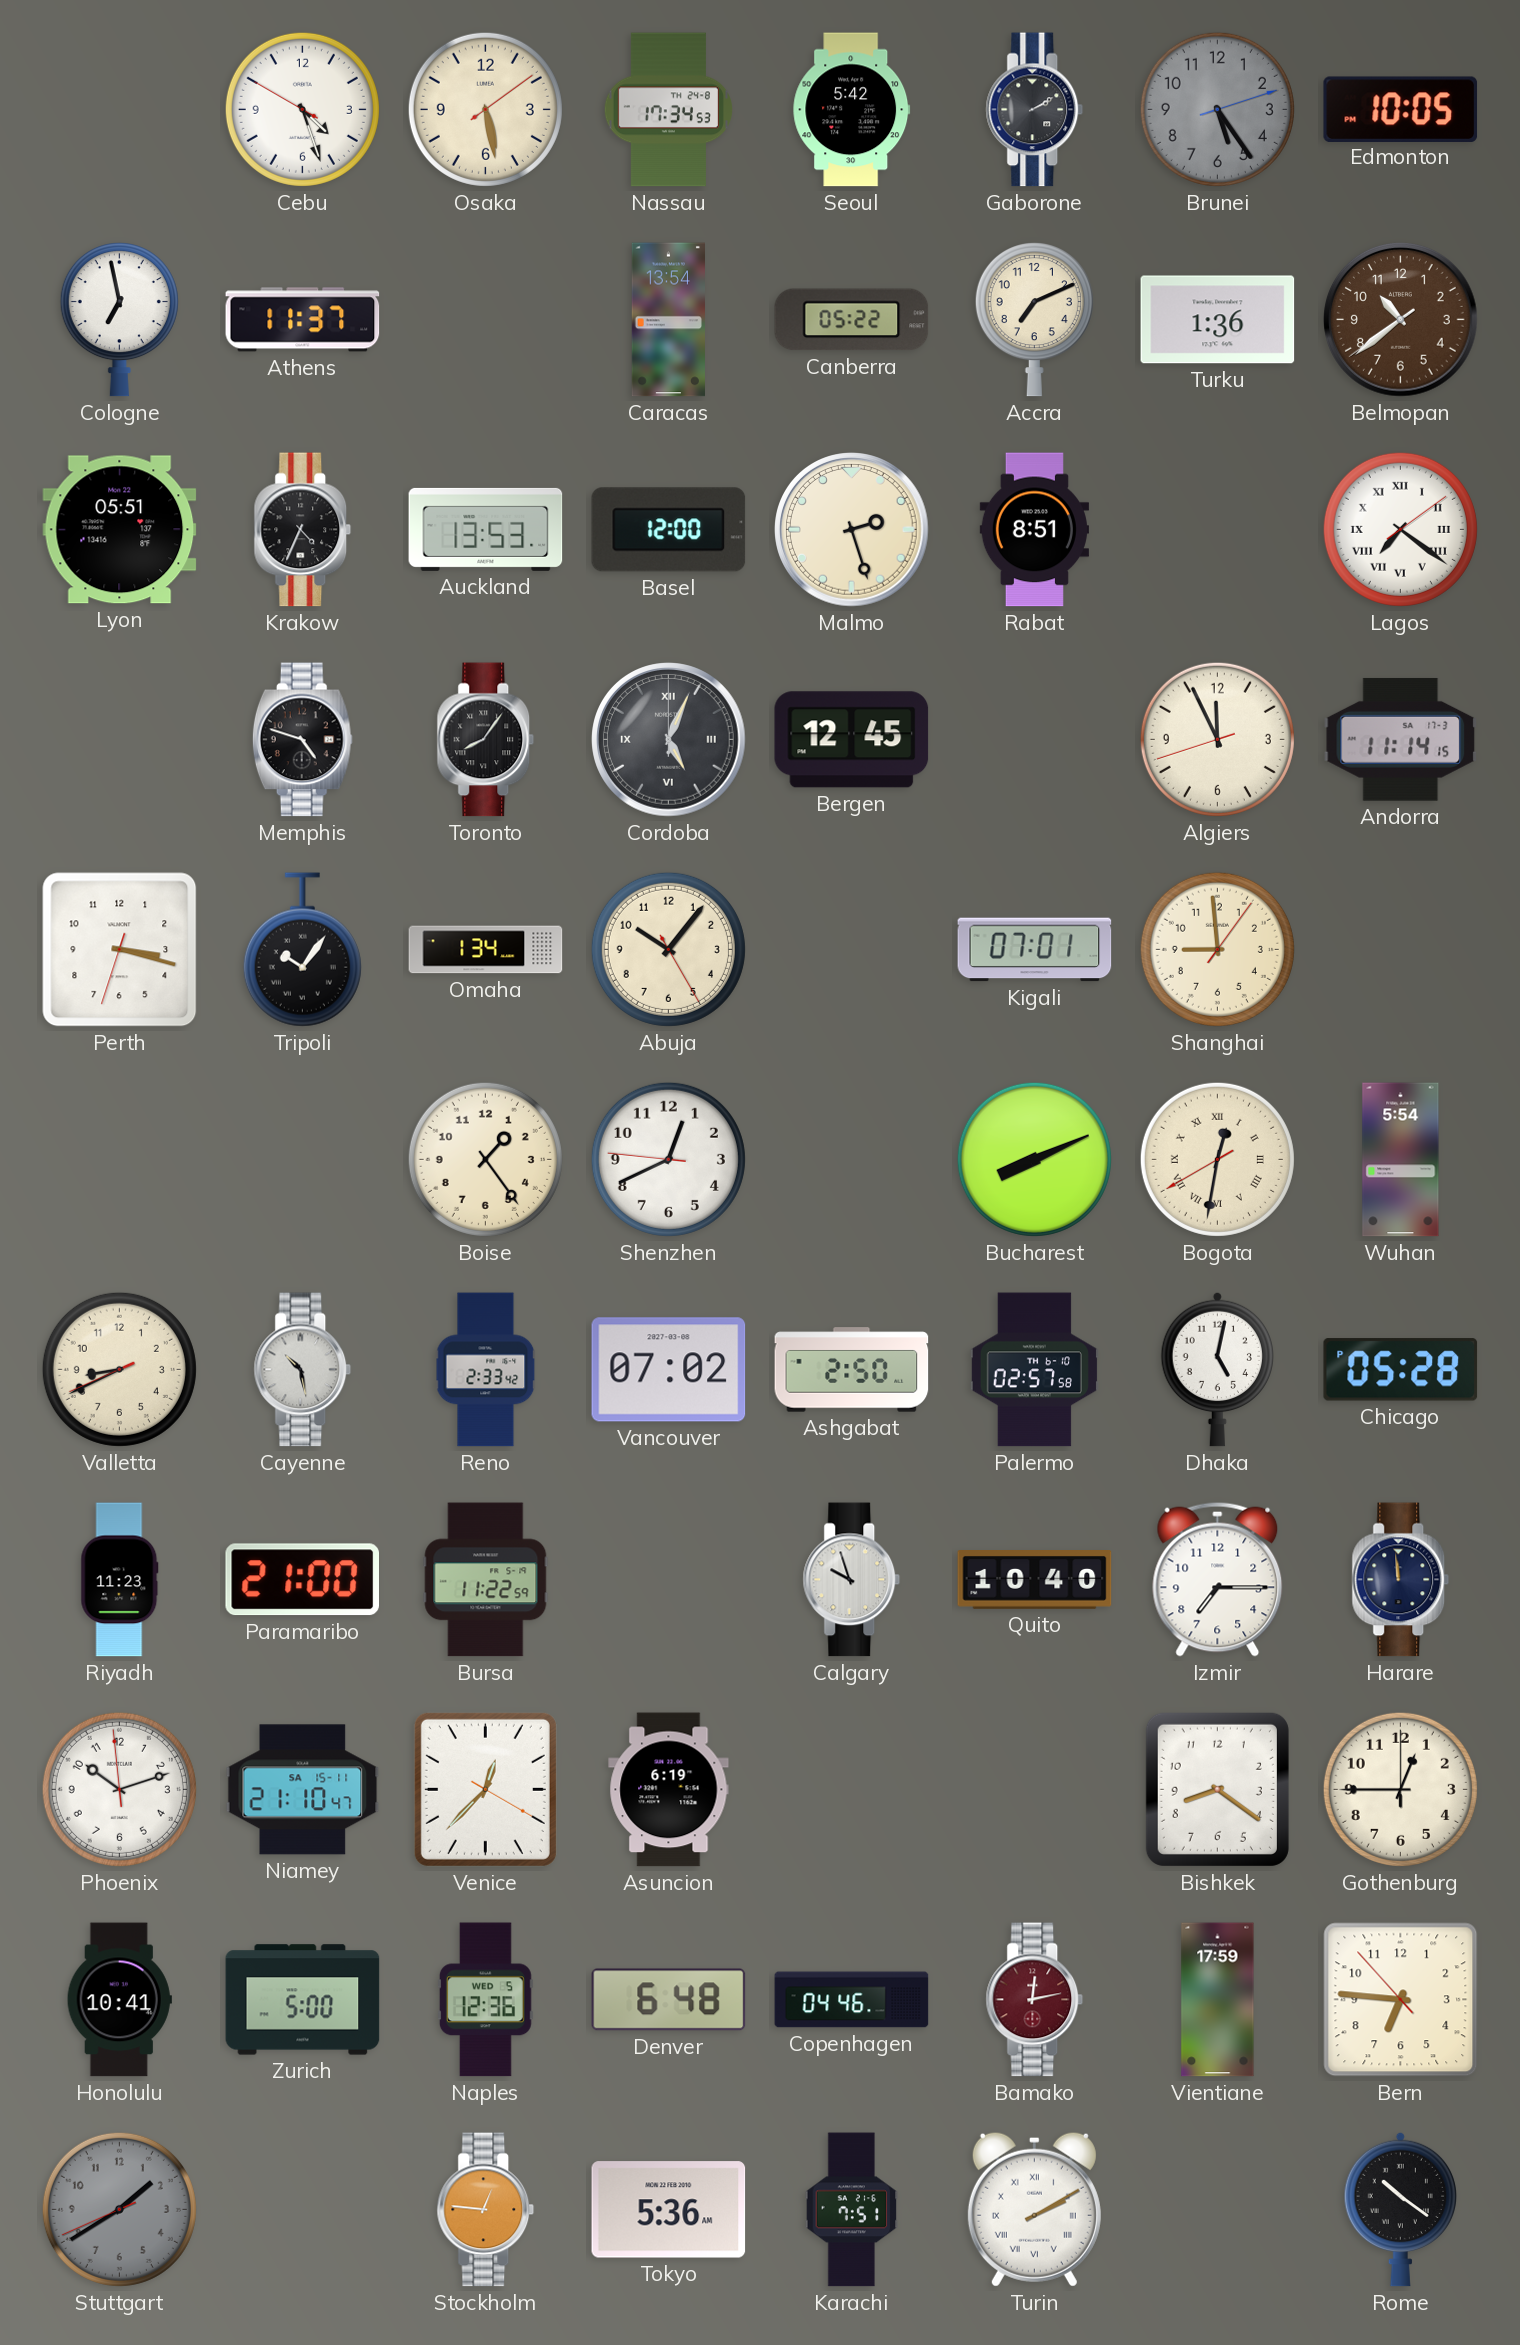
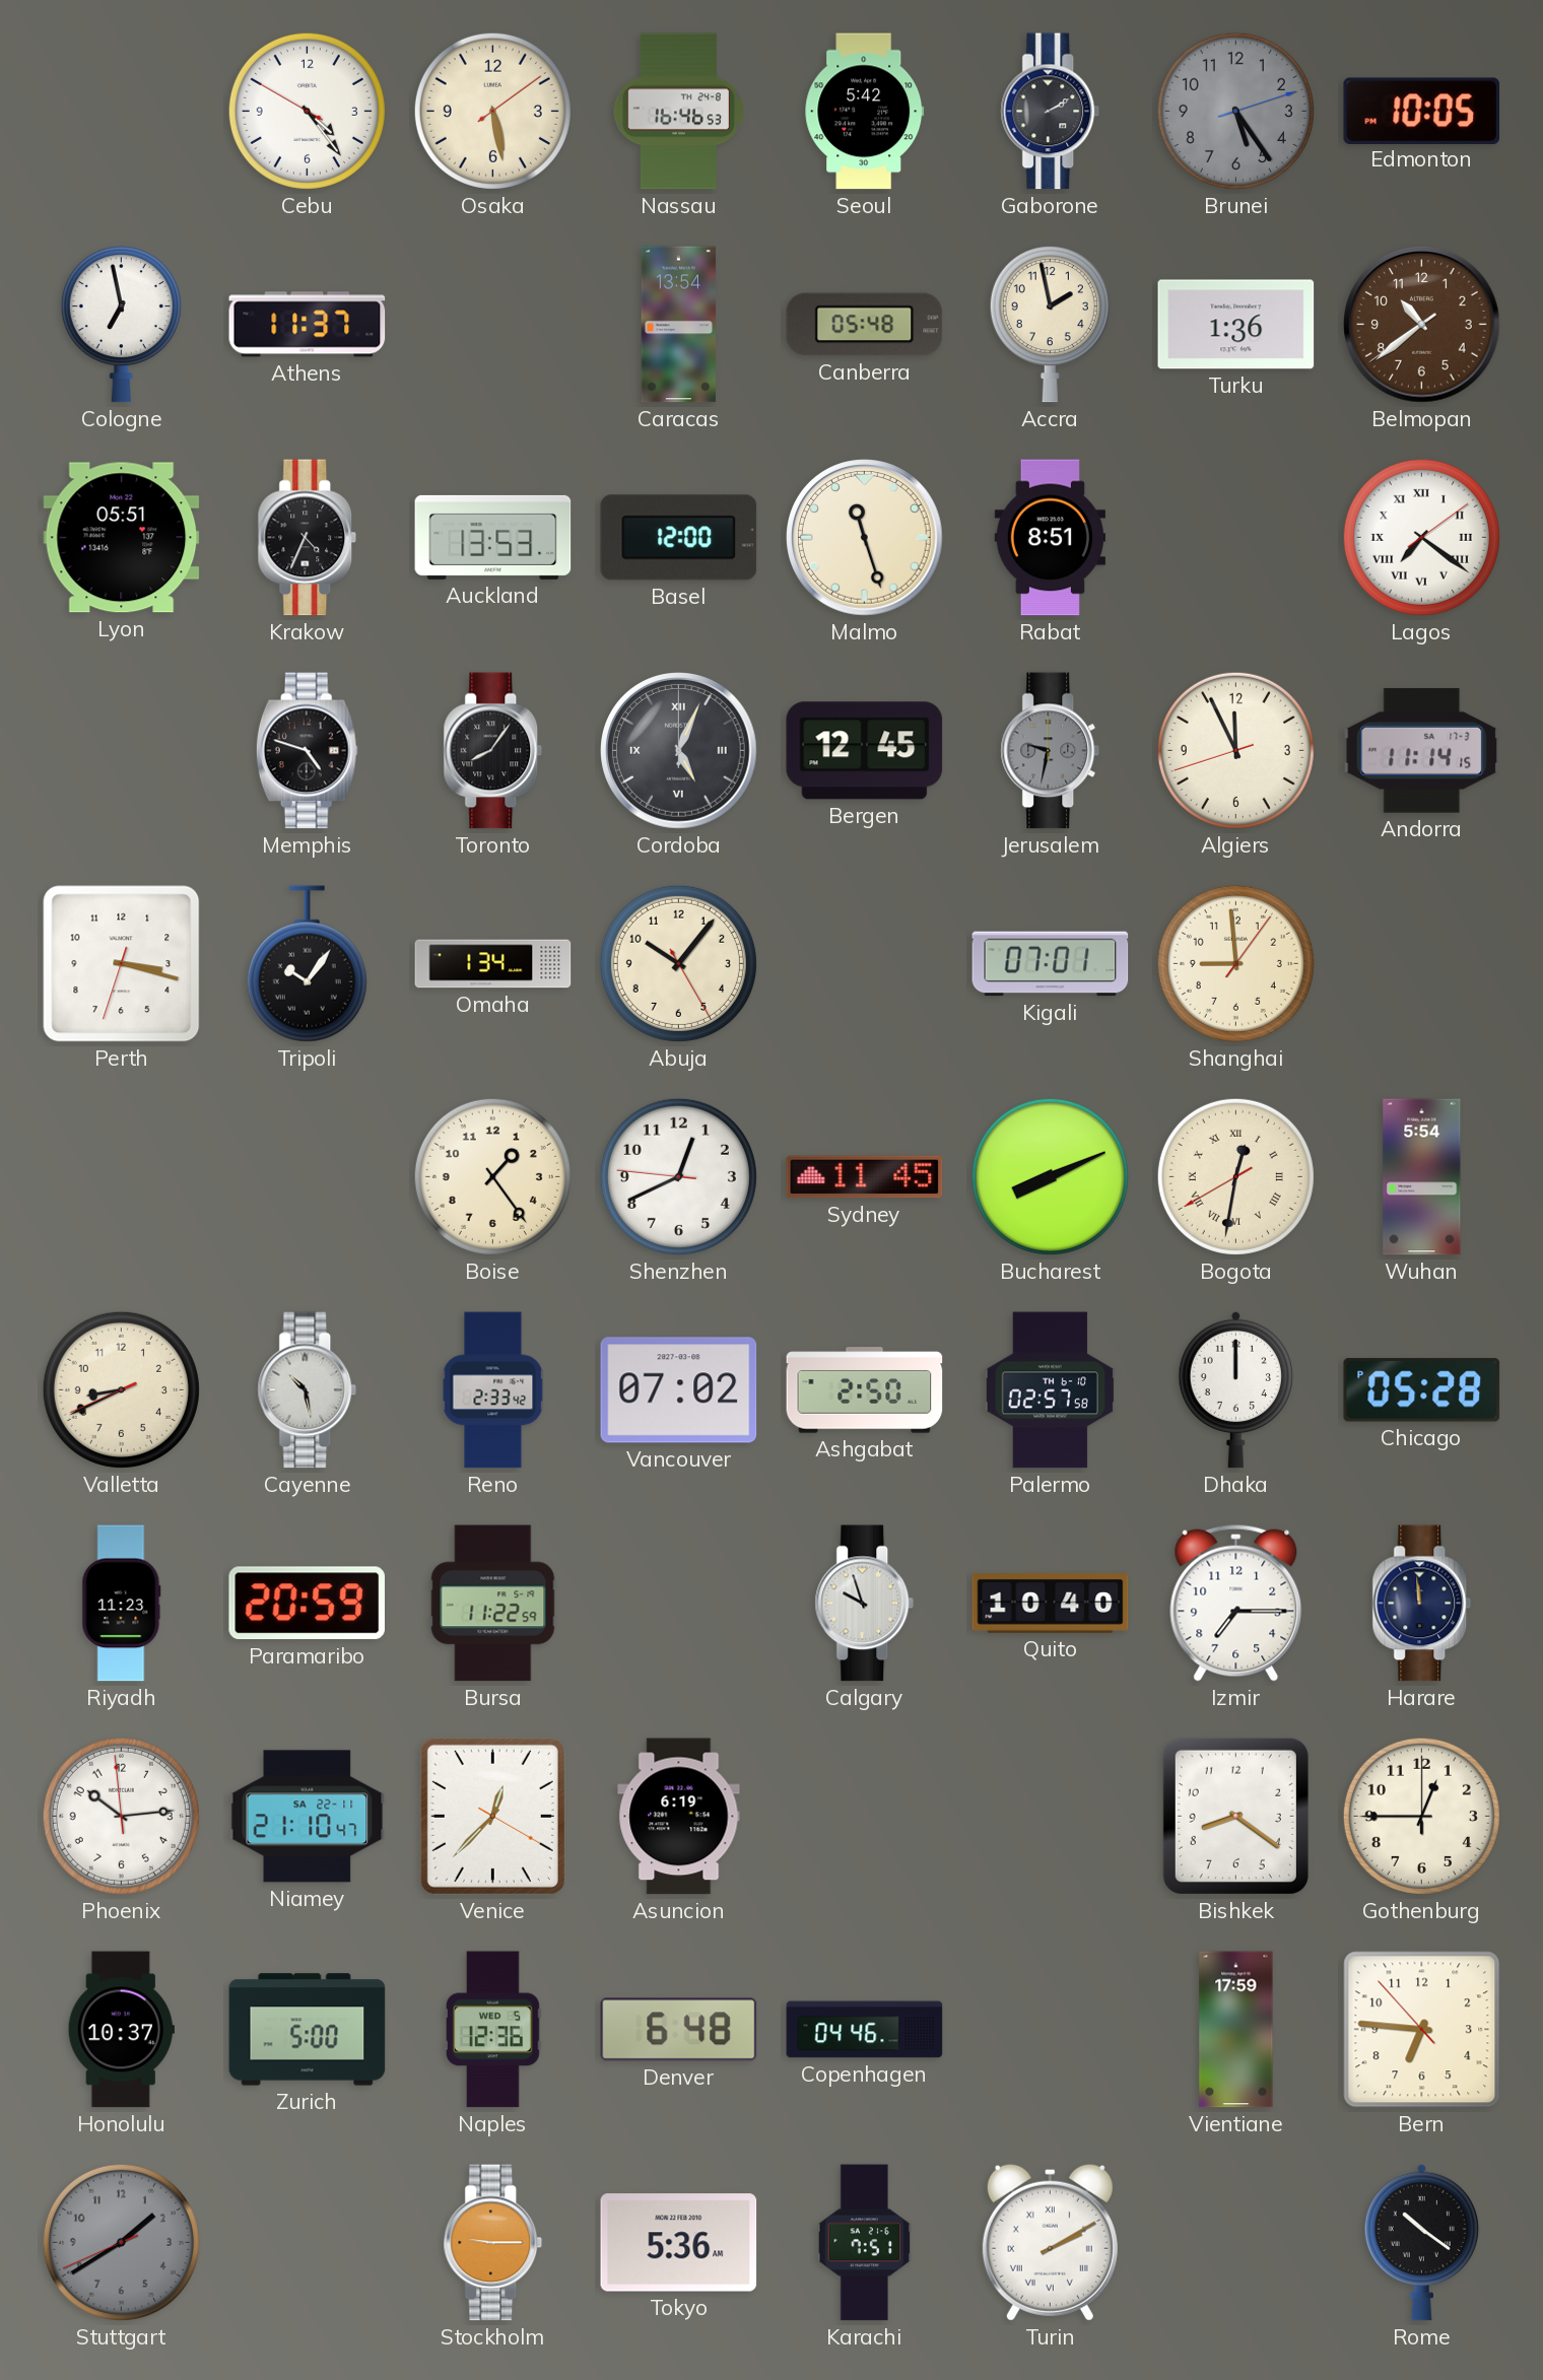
Cebu: 4:26 -> 4:23 (307, 111)
Nassau: 17:34 -> 16:46 (678, 112)
Canberra: 05:22 -> 05:48 (865, 325)
Accra: 7:11 -> 1:58 (1050, 325)
Malmo: 2:27 -> 11:27 (865, 538)
Jerusalem: none -> 9:32 (1051, 751)
Sydney: none -> 11:45 (865, 1177)
Dhaka: 5:02 -> 12:00 (1235, 1389)
Paramaribo: 21:00 -> 20:59 (307, 1604)
Phoenix: 10:11 -> 10:13 (121, 1816)
Niamey date: SA 15-11 -> SA 22-11 (308, 1817)
Honolulu: 10:41 -> 10:37 (121, 2030)
Bamako: 12:13 -> none (1035, 2000)
Stockholm: 12:46 -> 9:15 (493, 2243)
